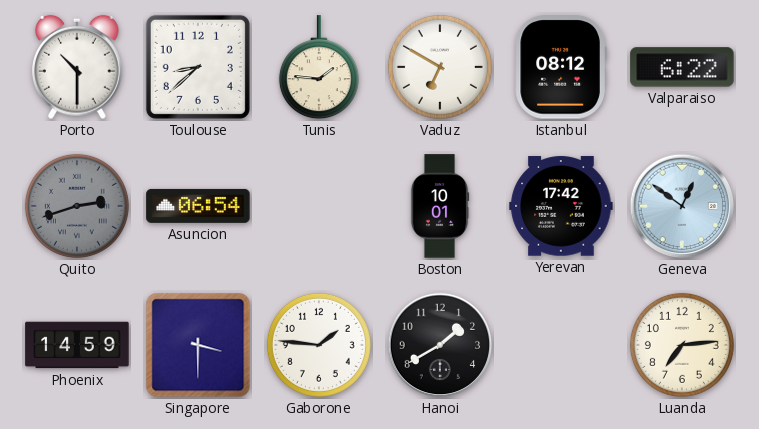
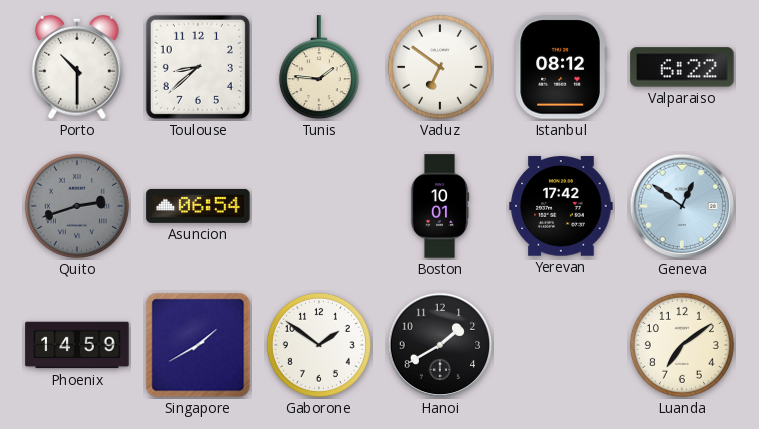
Vaduz: 6:50 -> 6:51 (440, 67)
Singapore: 3:30 -> 1:40 (198, 345)
Gaborone: 1:46 -> 1:51 (319, 345)
Luanda: 7:14 -> 7:09 (682, 345)
